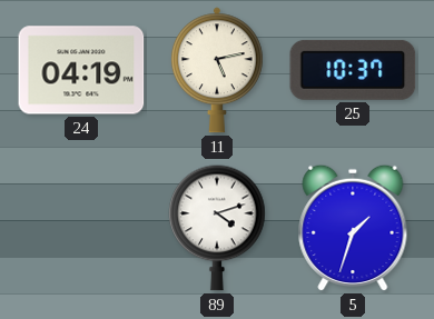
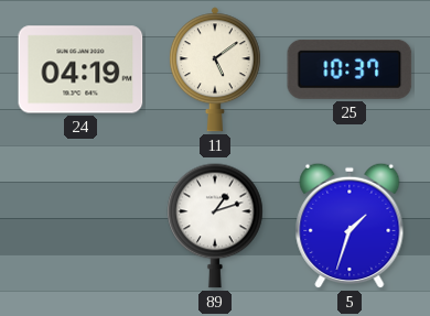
11: 5:13 -> 5:09 (215, 69)
89: 4:12 -> 1:12 (215, 226)
